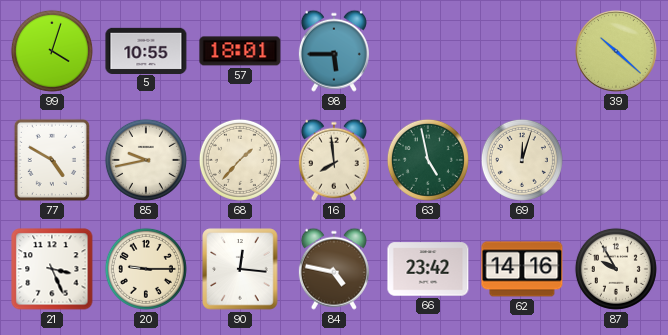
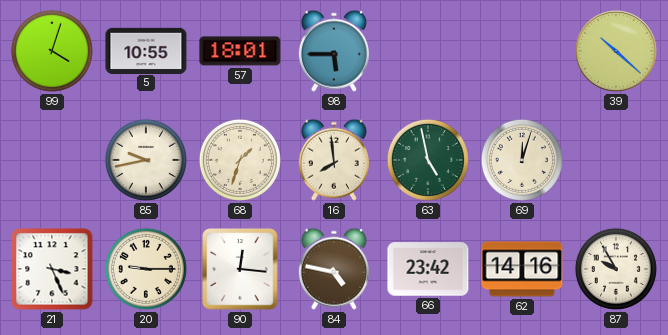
77: 4:50 -> none (52, 160)
68: 1:37 -> 1:33 (240, 160)
